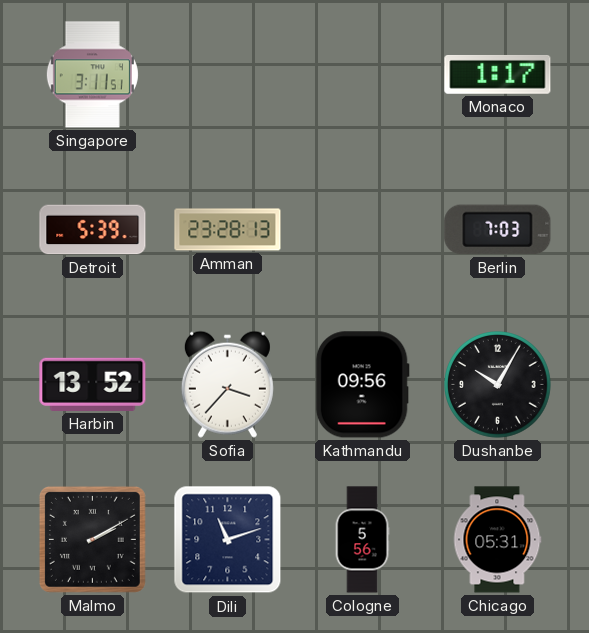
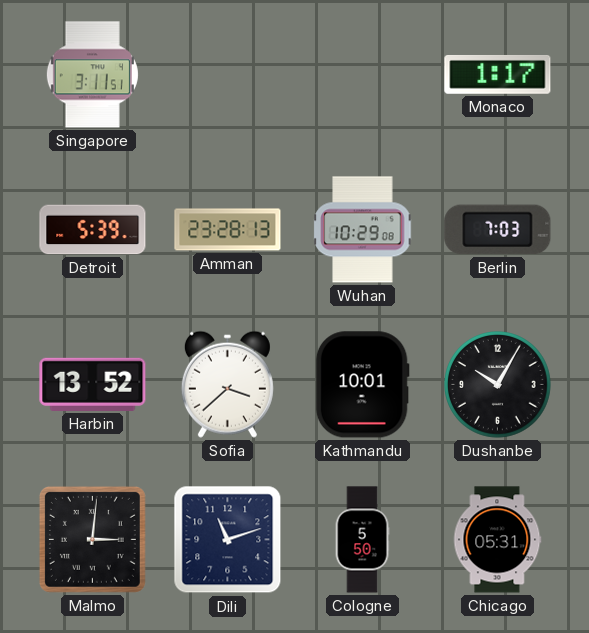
Wuhan: none -> 10:29 (363, 230)
Sofia: 3:37 -> 3:38 (227, 384)
Kathmandu: 09:56 -> 10:01 (362, 385)
Malmo: 2:10 -> 3:01 (92, 539)
Cologne: 5:56 -> 5:50 (362, 540)
